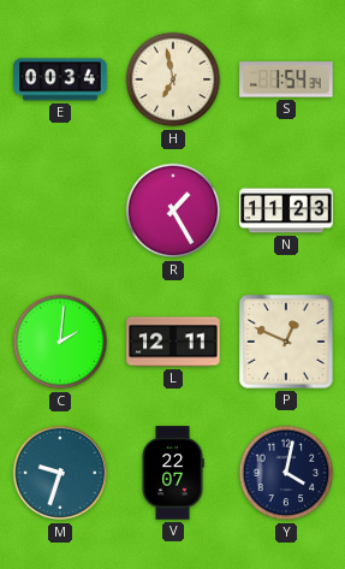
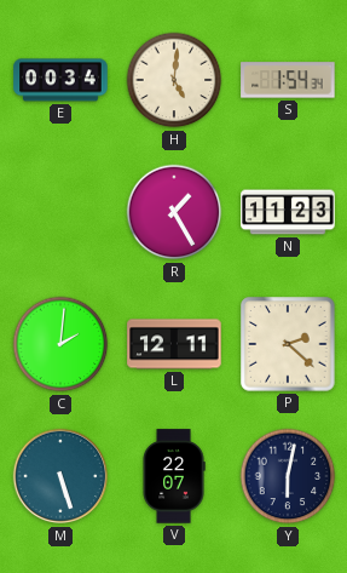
H: 6:58 -> 5:01 (174, 80)
P: 12:49 -> 2:22 (288, 344)
M: 9:33 -> 5:27 (60, 476)
Y: 4:02 -> 6:02 (288, 476)
